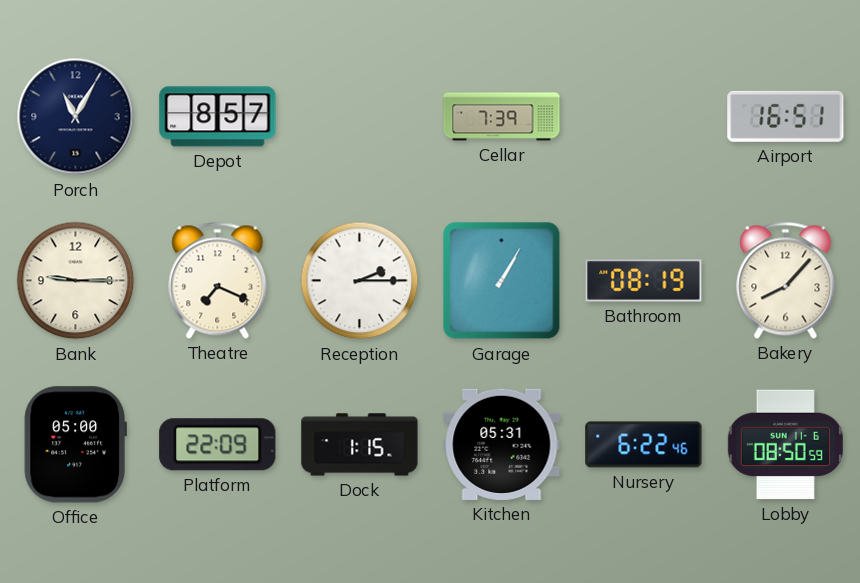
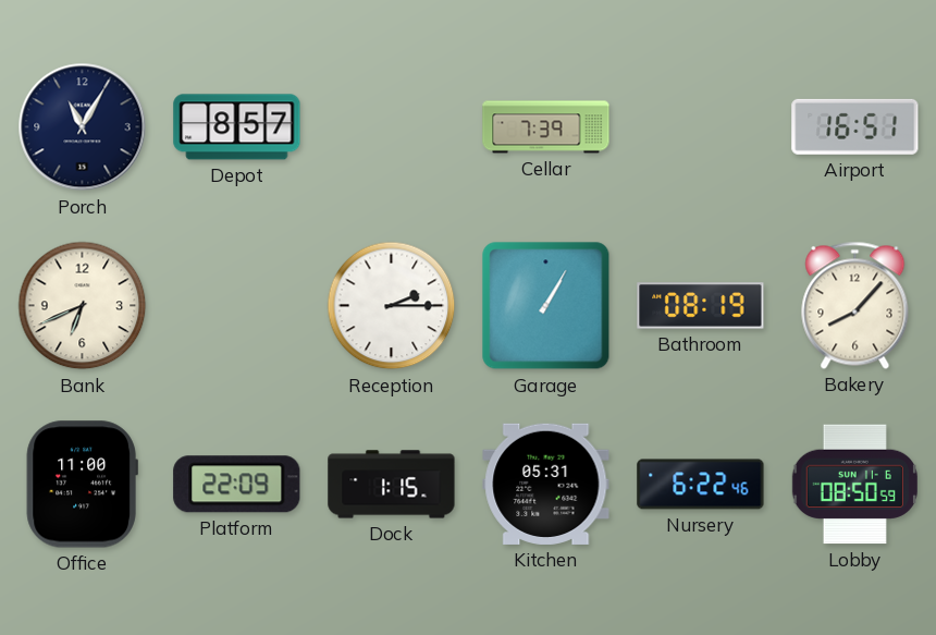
Bank: 9:15 -> 6:41 (83, 306)
Theatre: 7:19 -> none (218, 280)
Office: 05:00 -> 11:00 (82, 485)
